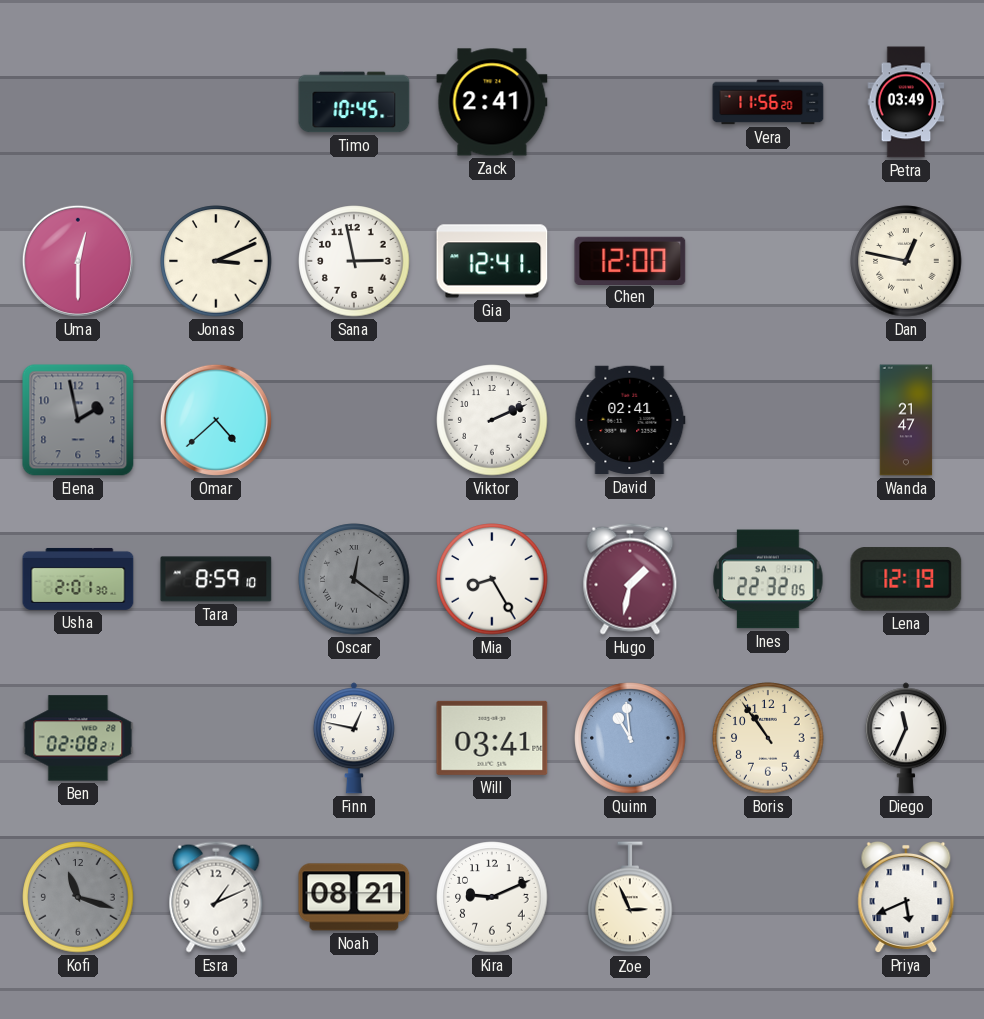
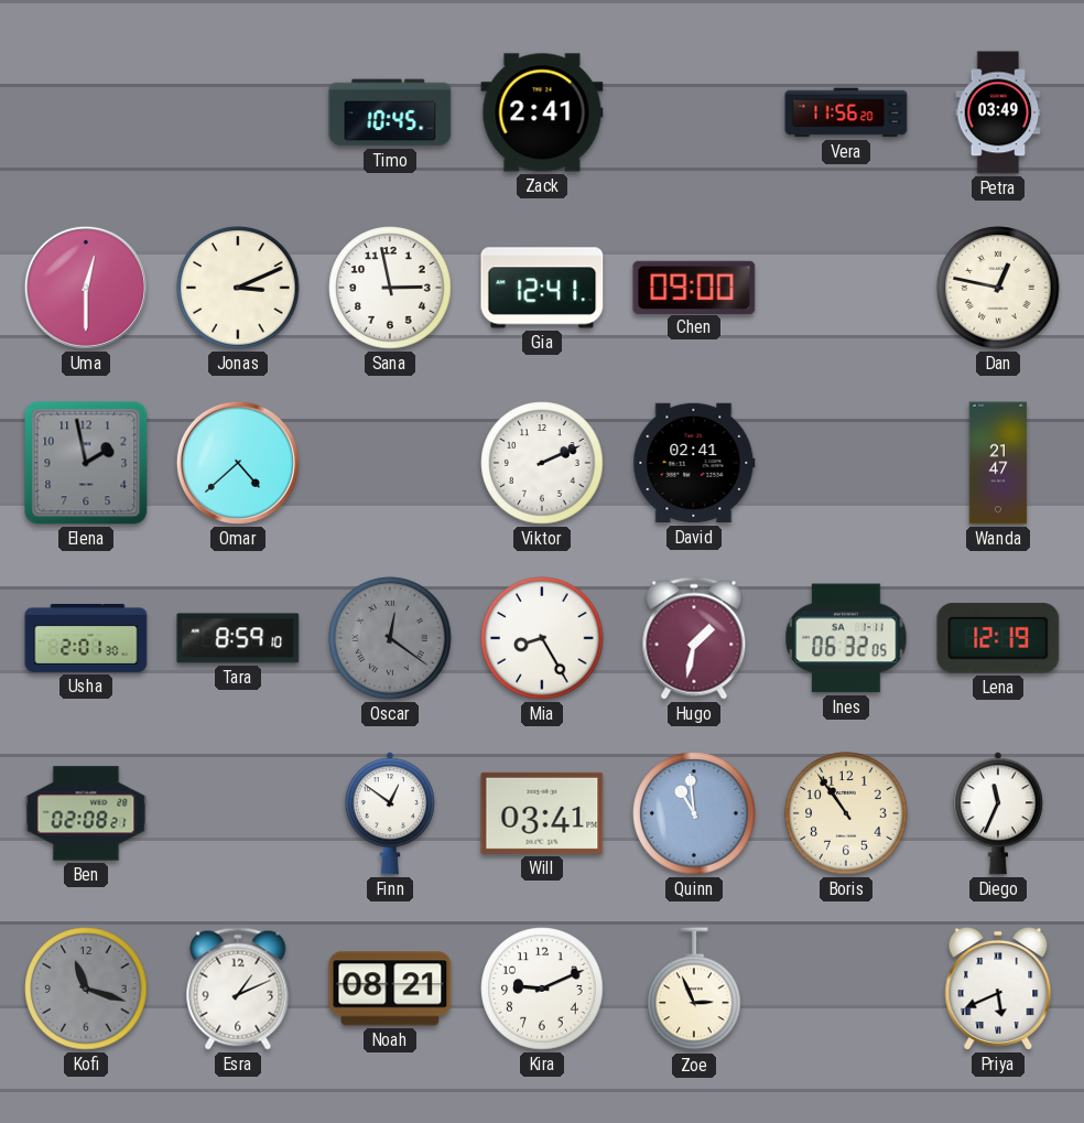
Chen: 12:00 -> 09:00 (694, 287)
Ines: 22:32 -> 06:32 (846, 638)
Finn: 12:47 -> 12:51 (390, 813)
